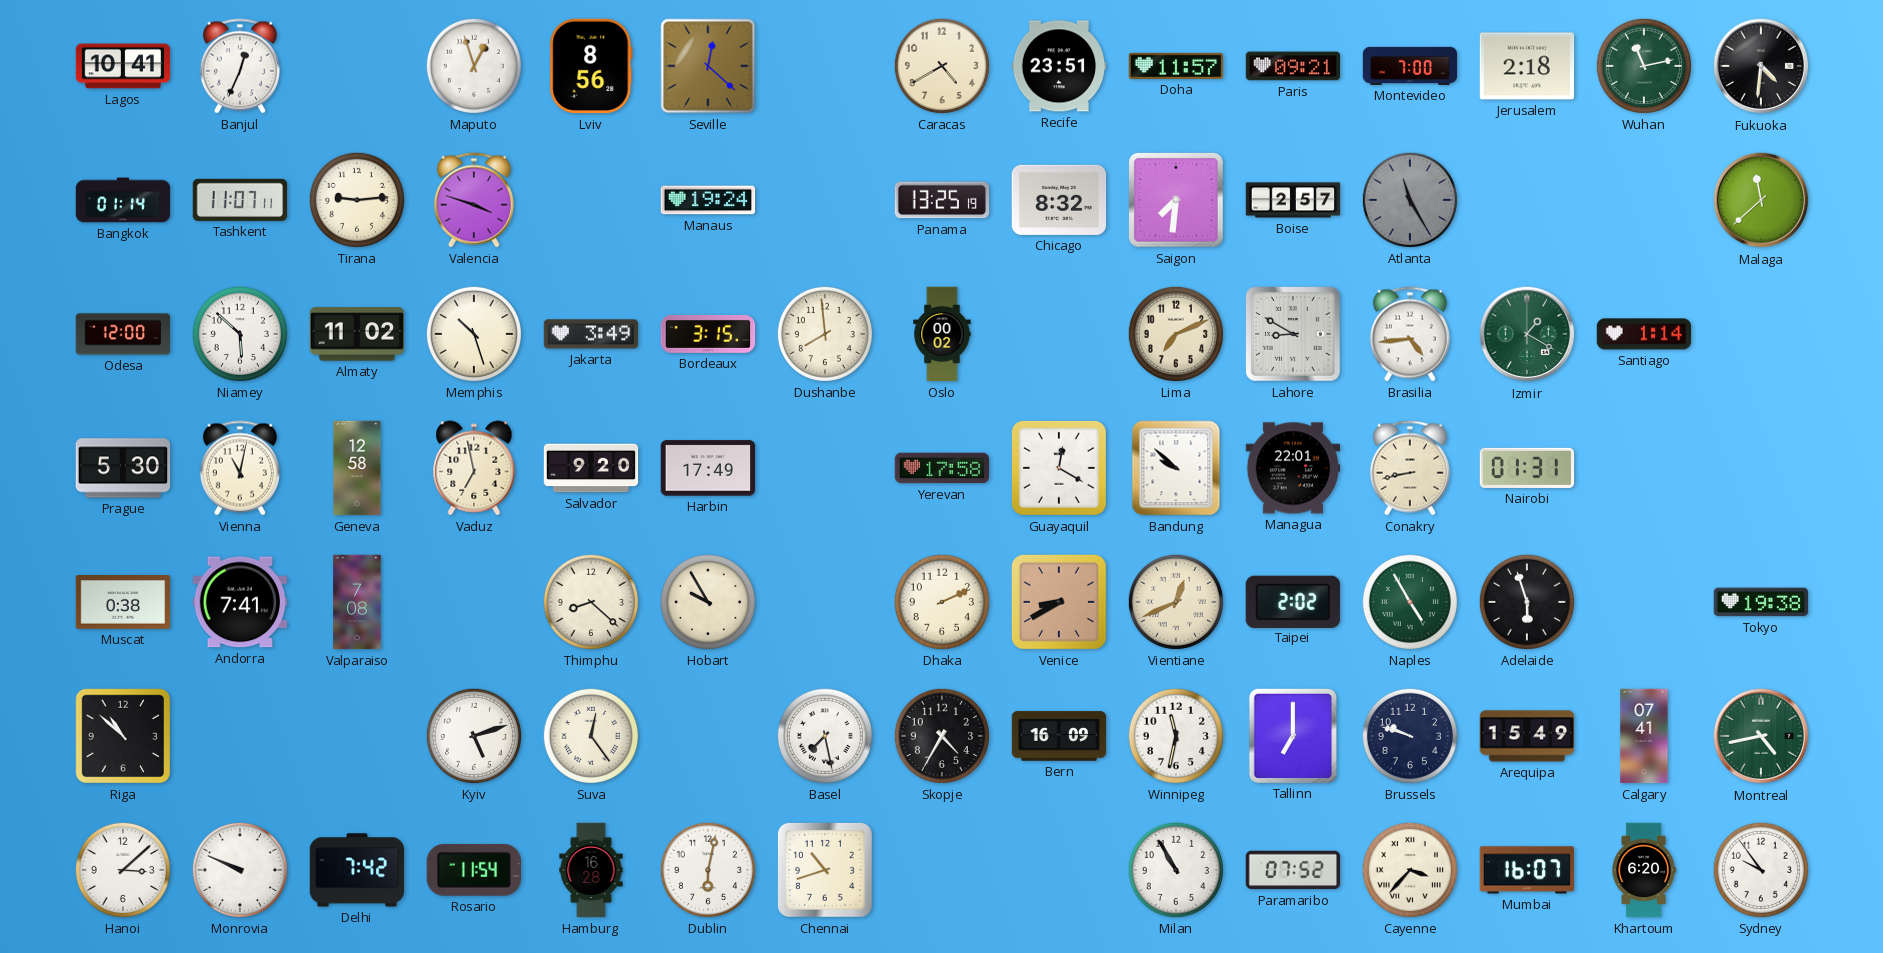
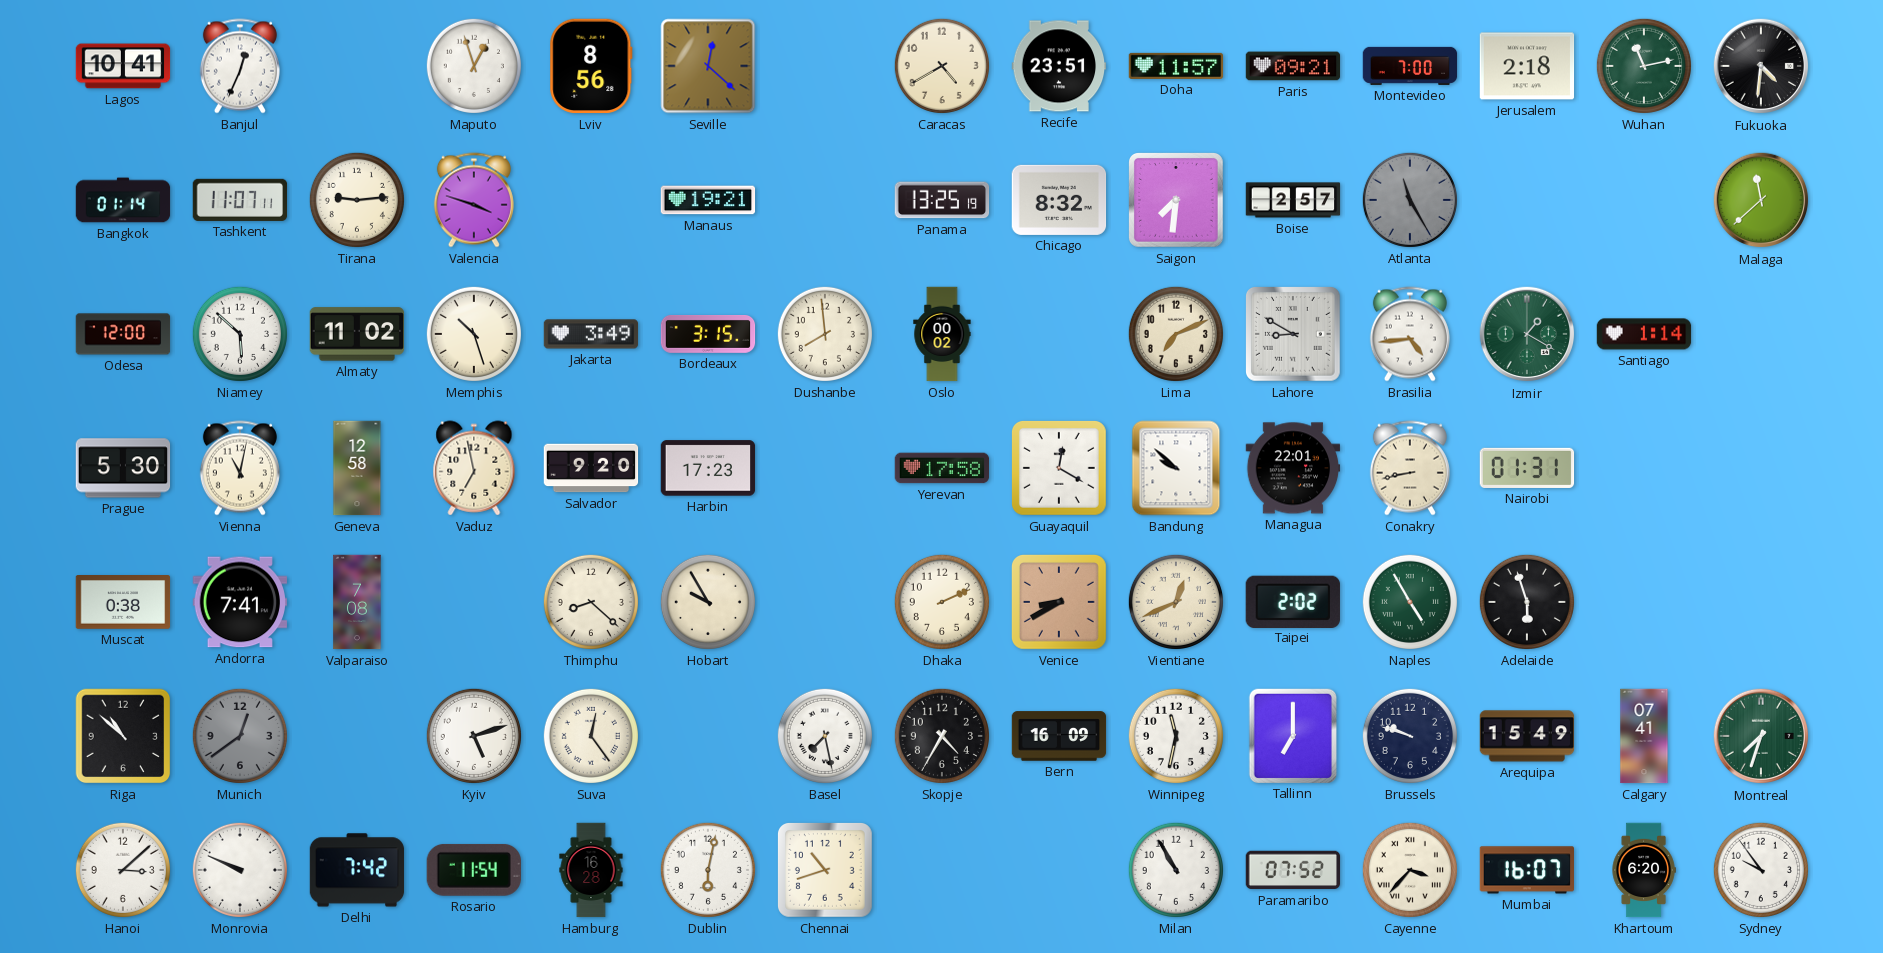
Manaus: 19:24 -> 19:21 (708, 200)
Harbin: 17:49 -> 17:23 (708, 468)
Tokyo: 19:38 -> none (1761, 602)
Munich: none -> 12:39 (240, 736)
Montreal: 4:43 -> 7:33 (1761, 736)
